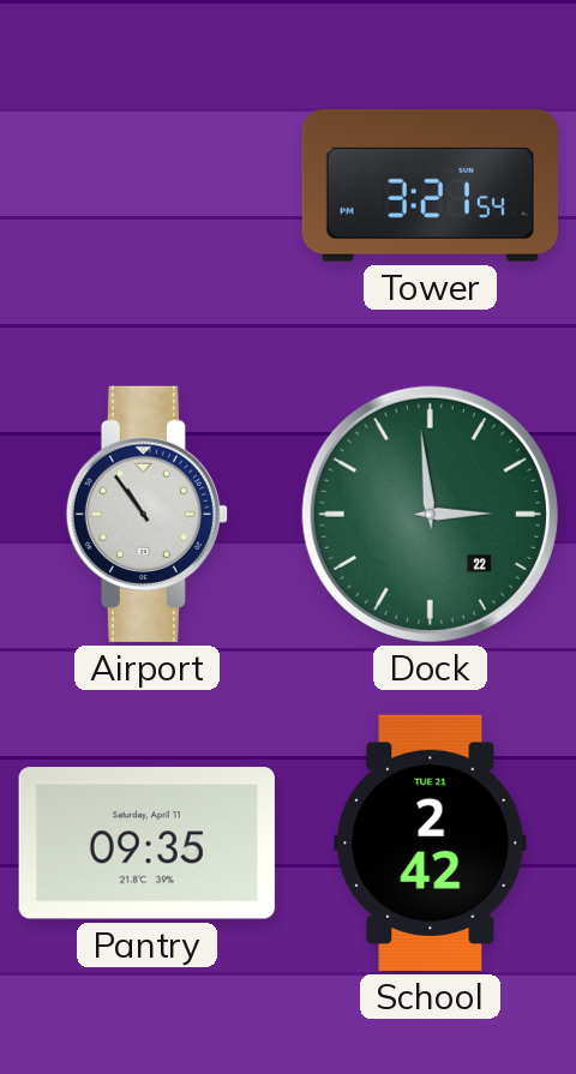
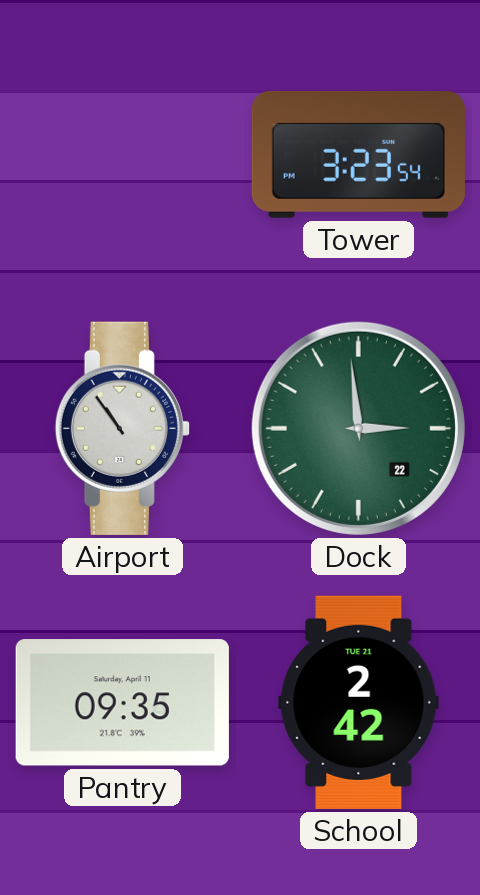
Tower: 3:21 -> 3:23 (358, 154)
